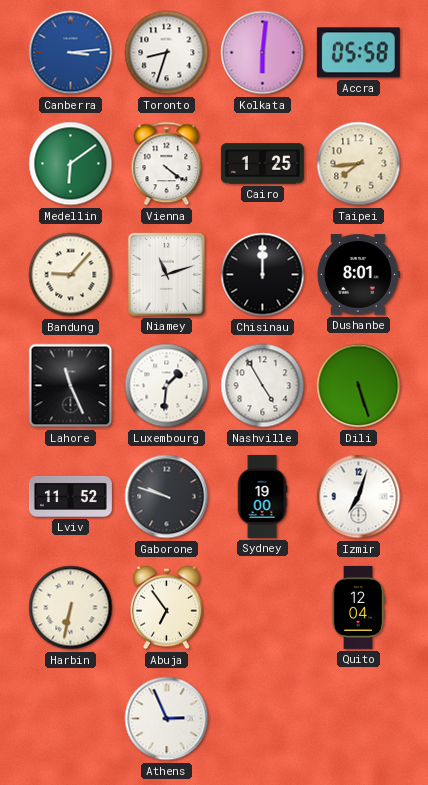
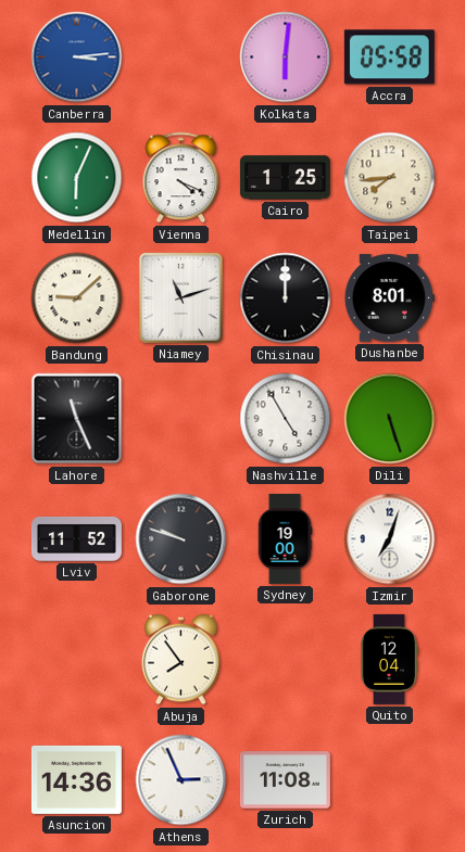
Toronto: 8:33 -> none (167, 53)
Medellin: 6:09 -> 6:04 (77, 178)
Vienna: 4:21 -> 4:19 (181, 178)
Bandung: 9:07 -> 9:08 (77, 298)
Luxembourg: 1:31 -> none (167, 386)
Harbin: 6:32 -> none (71, 608)
Abuja: 6:54 -> 7:54 (181, 660)
Asuncion: none -> 14:36 (76, 779)
Zurich: none -> 11:08 (285, 780)
